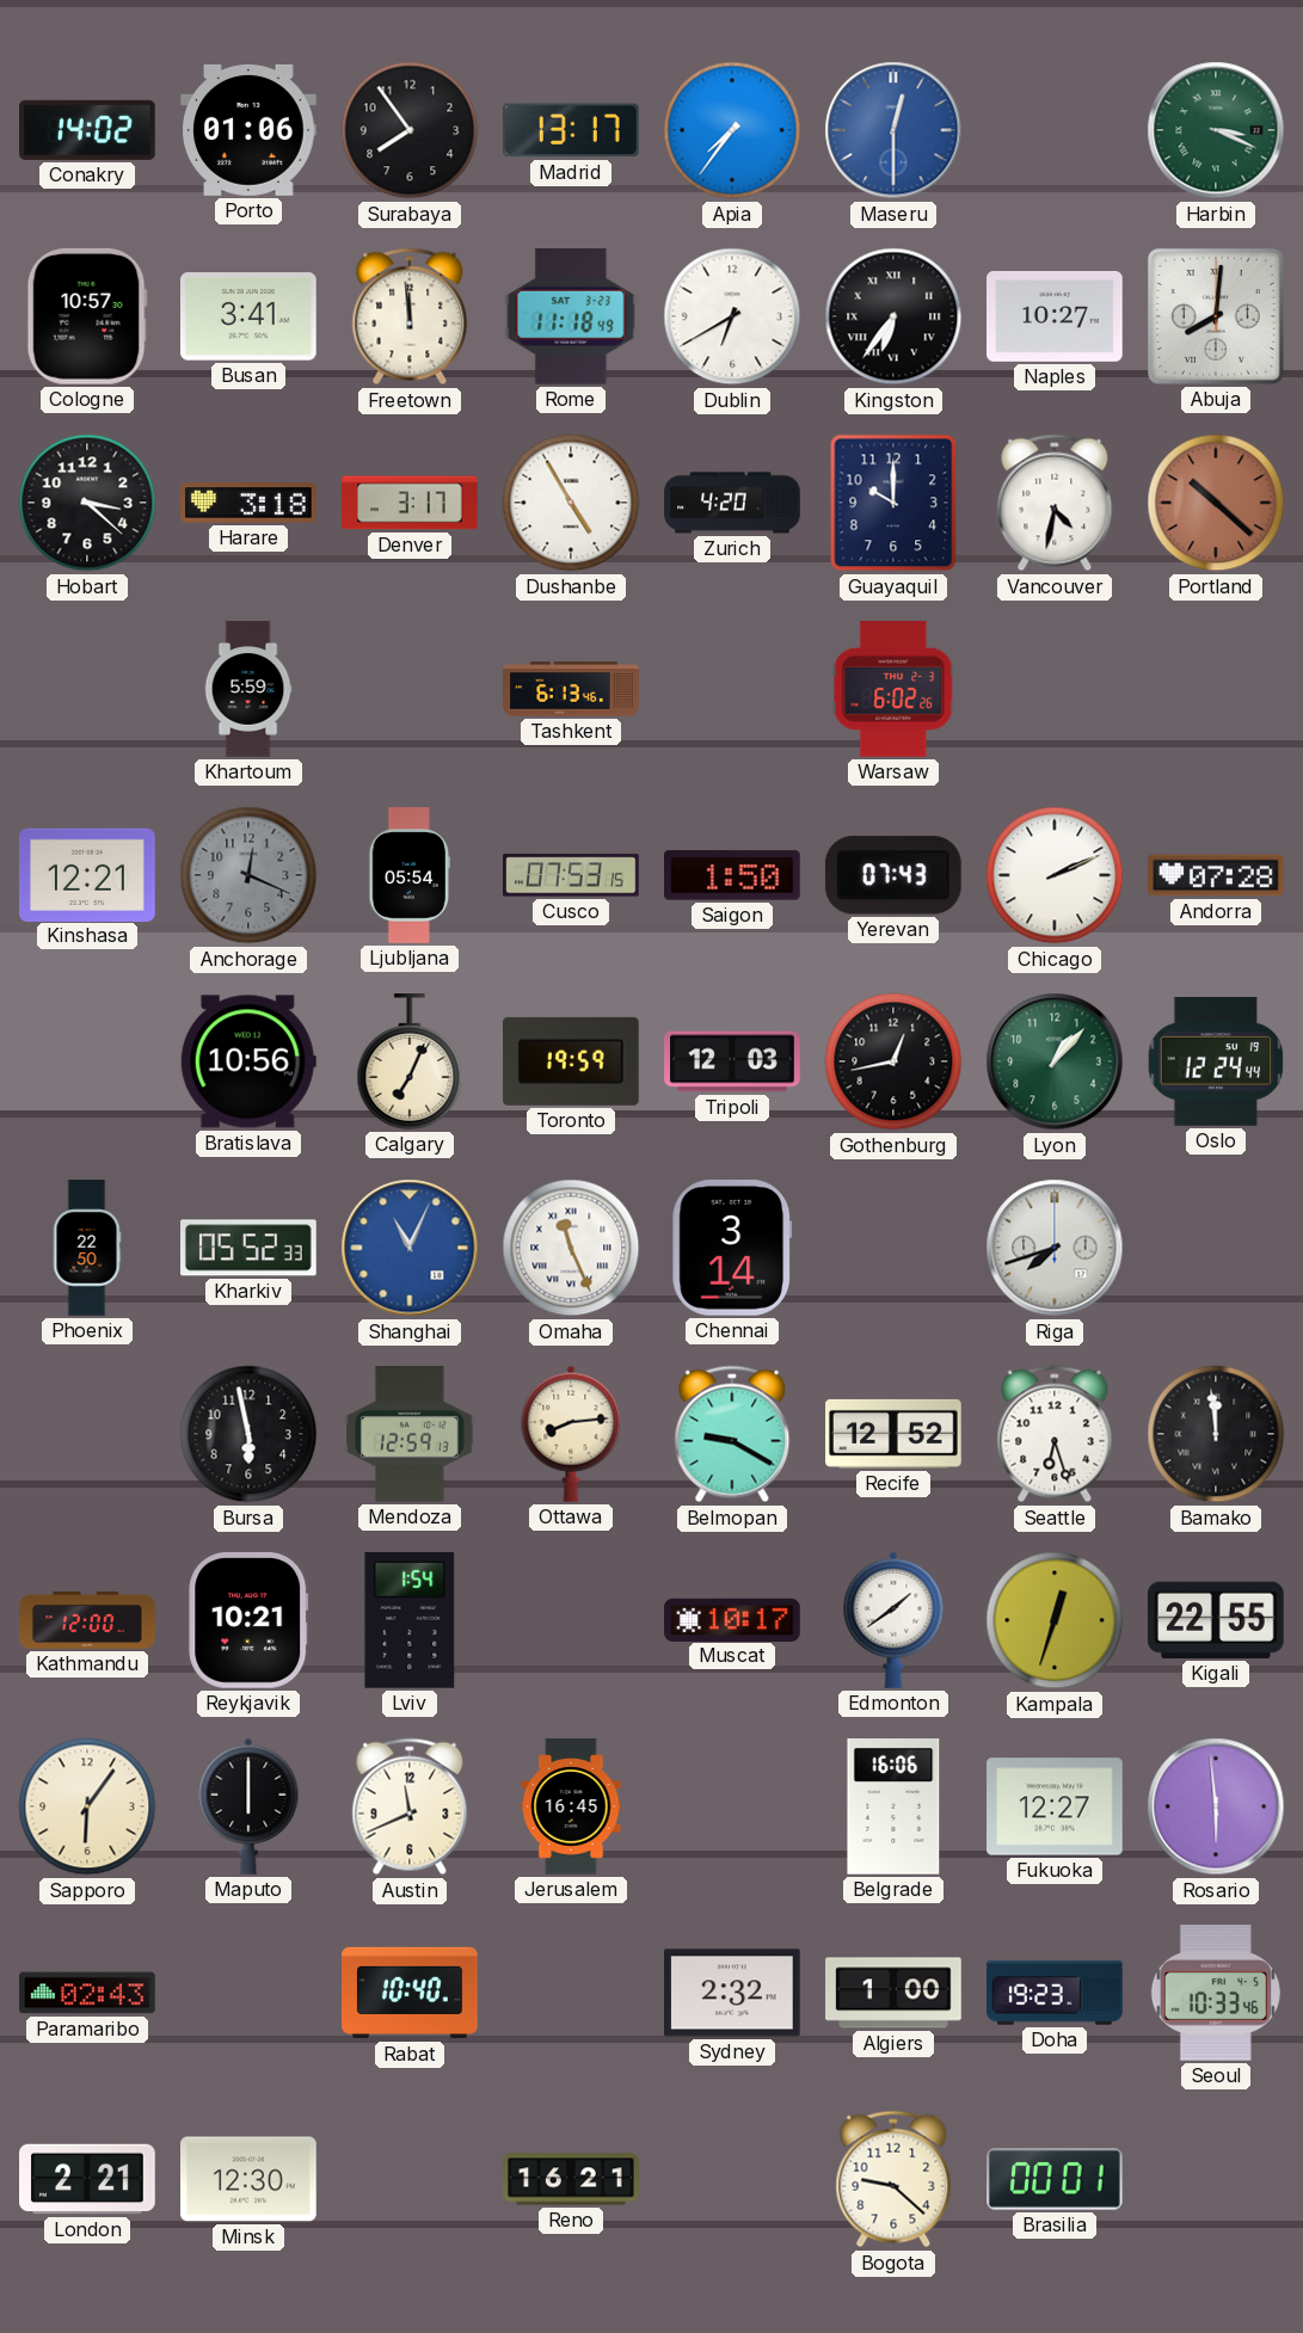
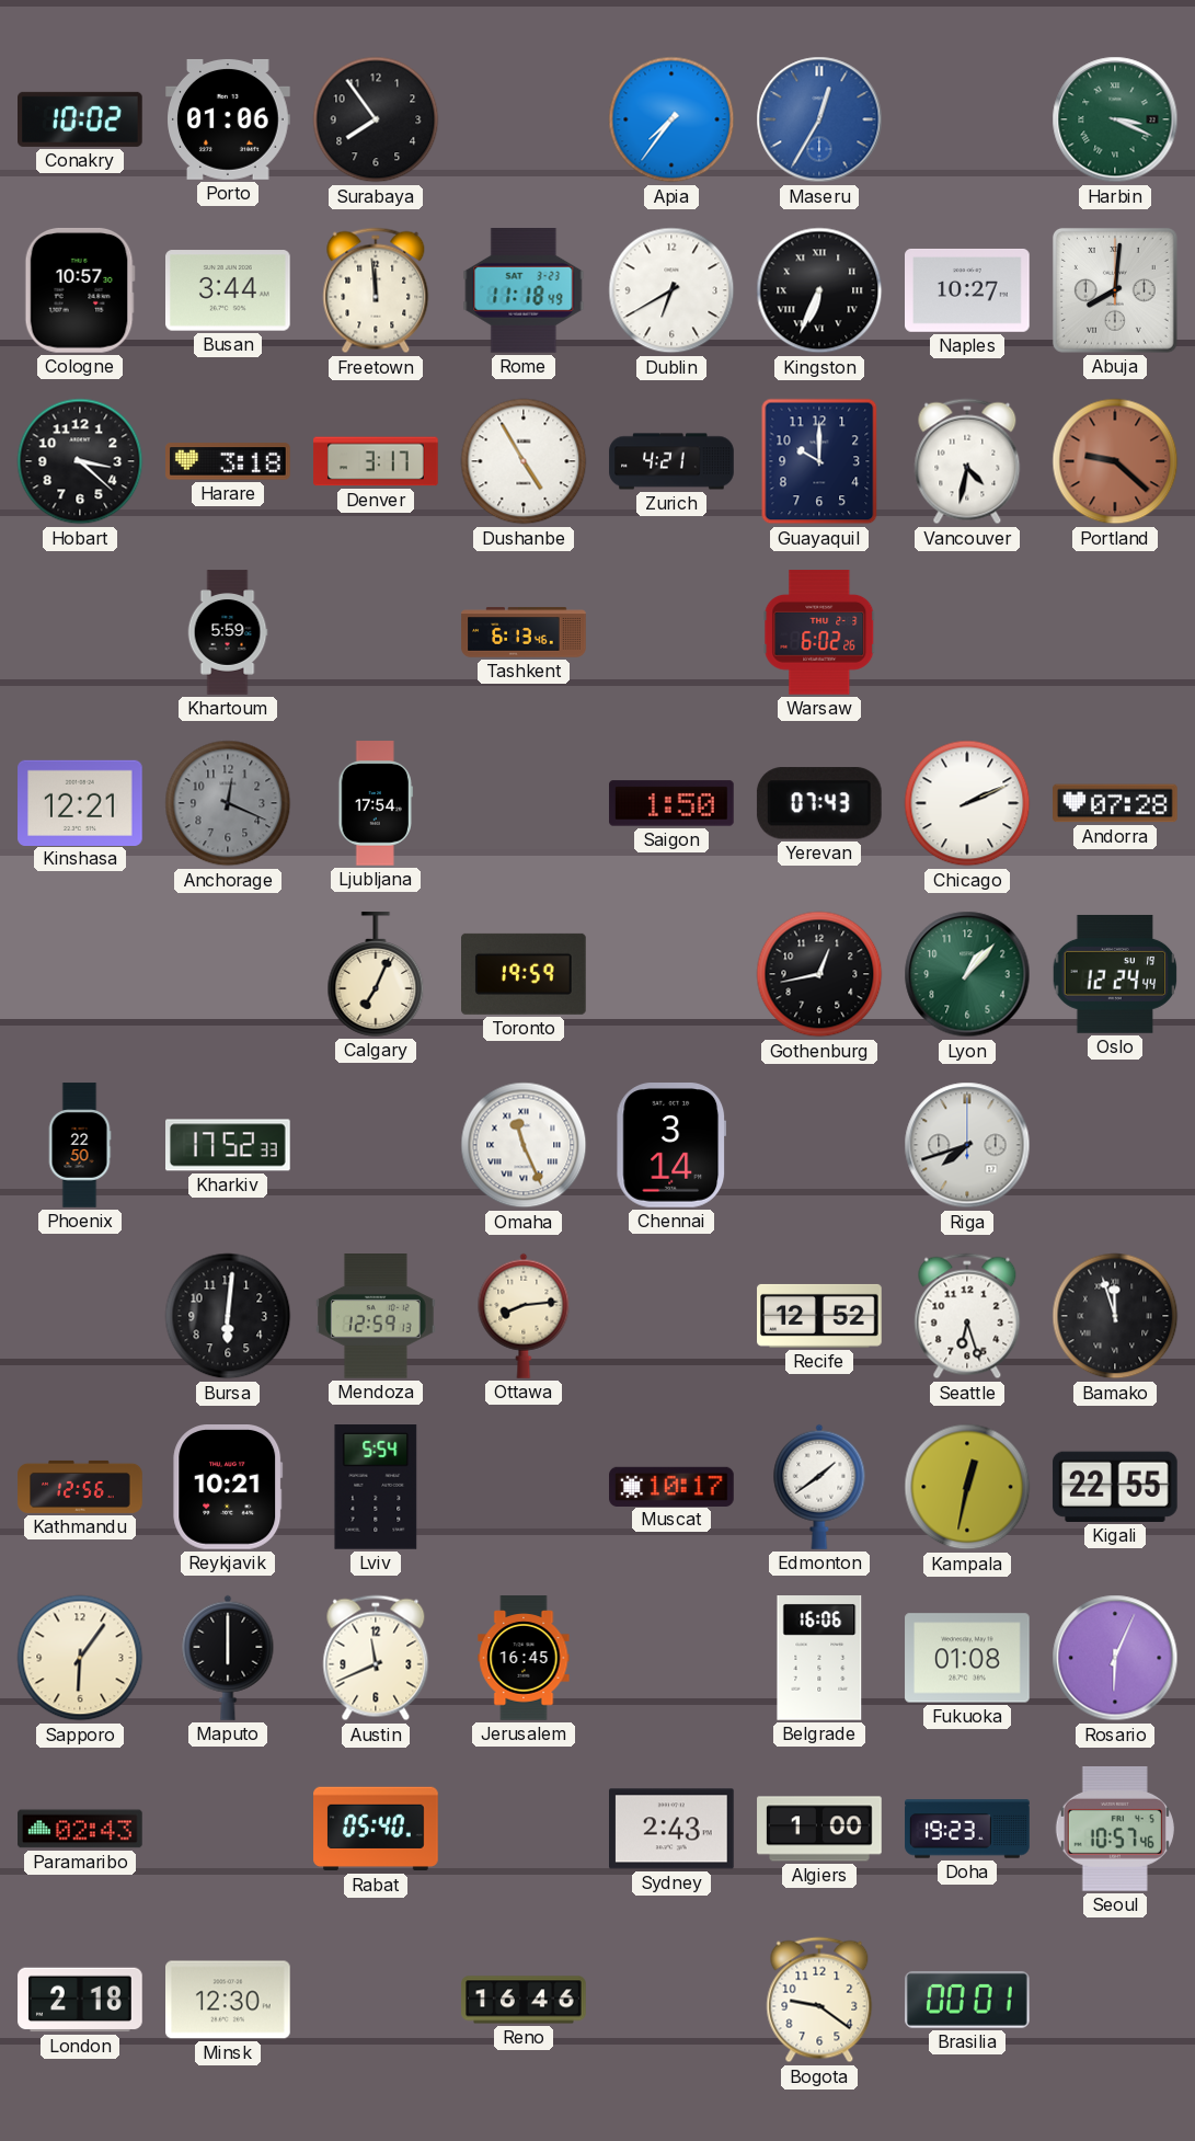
Conakry: 14:02 -> 10:02 (81, 119)
Madrid: 13:17 -> none (572, 130)
Maseru: 12:30 -> 12:35 (819, 119)
Busan: 3:41 -> 3:44 (229, 290)
Kingston: 6:36 -> 6:34 (819, 290)
Zurich: 4:20 -> 4:21 (671, 461)
Portland: 10:22 -> 9:22 (1115, 461)
Ljubljana: 05:54 -> 17:54 (375, 803)
Cusco: 07:53 -> none (571, 875)
Bratislava: 10:56 -> none (248, 1061)
Tripoli: 12:03 -> none (732, 1061)
Kharkiv: 05:52 -> 17:52 (229, 1145)
Shanghai: 11:04 -> none (410, 1248)
Bursa: 5:58 -> 6:01 (228, 1316)
Belmopan: 9:20 -> none (732, 1434)
Bamako: 11:59 -> 11:57 (1115, 1316)
Kathmandu: 12:00 -> 12:56 (80, 1487)
Lviv: 1:54 -> 5:54 (376, 1488)
Kampala: 12:33 -> 12:32 (967, 1487)
Fukuoka: 12:27 -> 01:08 (967, 1658)
Rosario: 5:59 -> 6:04 (1115, 1658)
Rabat: 10:40 -> 05:40 (376, 1829)
Sydney: 2:32 -> 2:43 (673, 1829)
Seoul: 10:33 -> 10:57 (1115, 1830)
London: 2:21 -> 2:18 (80, 2000)
Reno: 16:21 -> 16:46 (524, 2000)
Bogota: 9:22 -> 9:21 (819, 2000)
